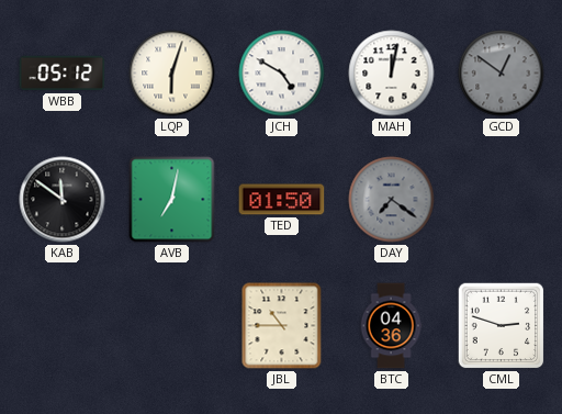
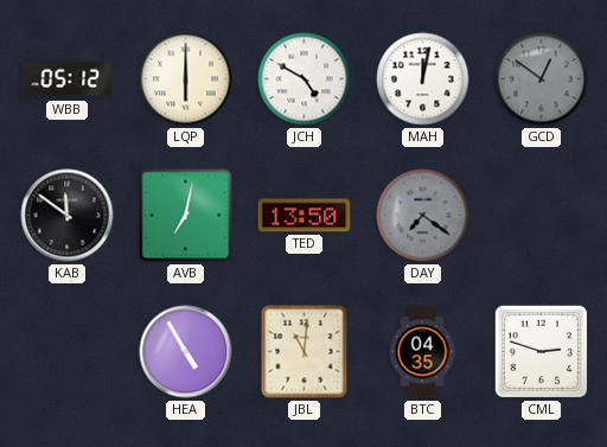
LQP: 6:03 -> 6:00 (186, 79)
TED: 01:50 -> 13:50 (305, 216)
HEA: none -> 4:55 (186, 352)
JBL: 10:45 -> 11:01 (305, 352)
BTC: 04:36 -> 04:35 (422, 352)
